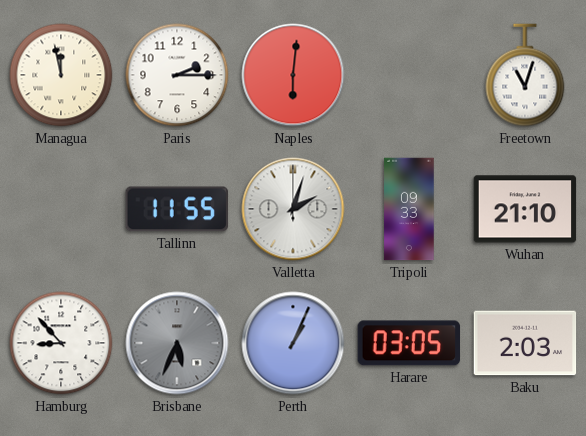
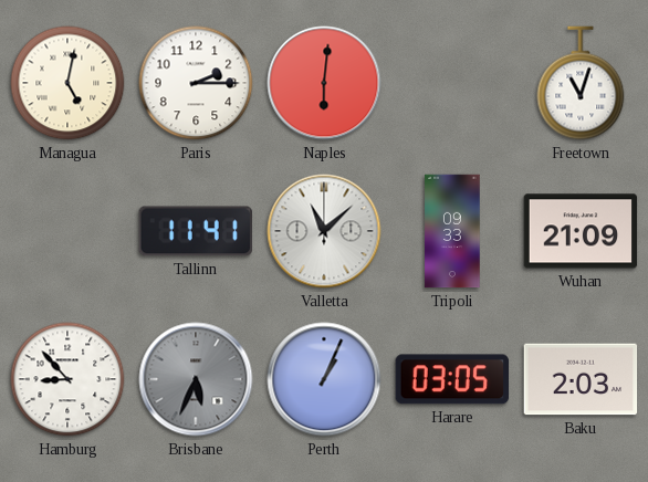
Managua: 11:58 -> 5:02 (67, 83)
Tallinn: 11:55 -> 11:41 (195, 231)
Valletta: 2:03 -> 11:08 (324, 231)
Wuhan: 21:10 -> 21:09 (581, 231)
